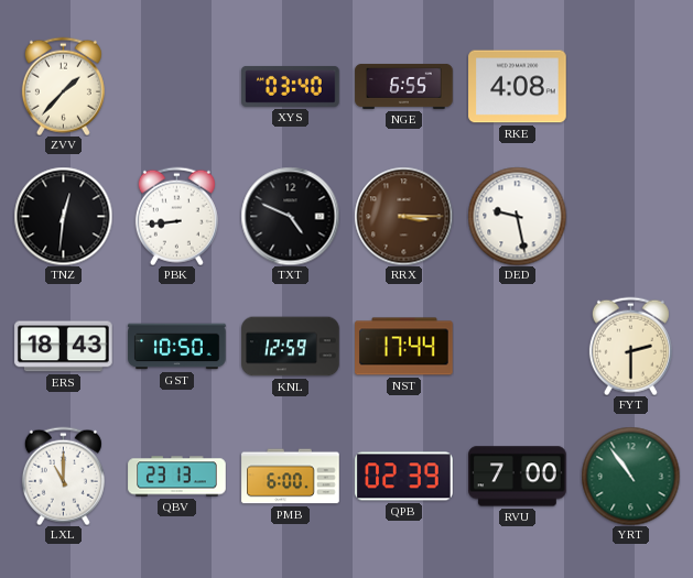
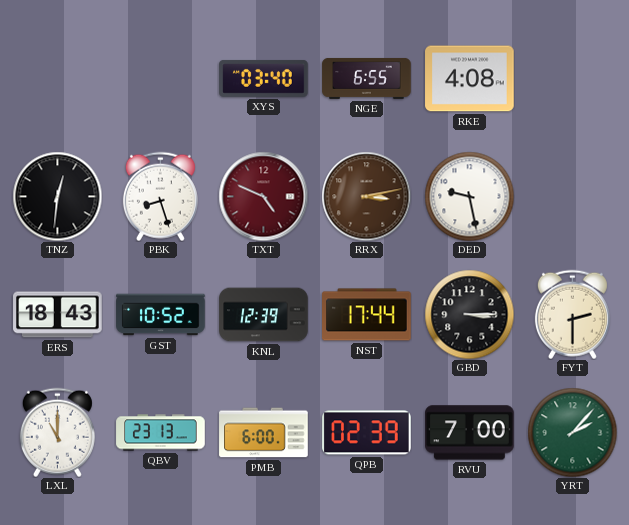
ZVV: 1:37 -> none (63, 86)
PBK: 8:44 -> 8:27 (160, 196)
TXT dial: black -> burgundy (263, 196)
RRX: 3:15 -> 3:13 (366, 196)
GST: 10:50 -> 10:52 (161, 315)
KNL: 12:59 -> 12:39 (264, 315)
GBD: none -> 3:15 (469, 314)
YRT: 10:54 -> 2:07 (572, 432)
